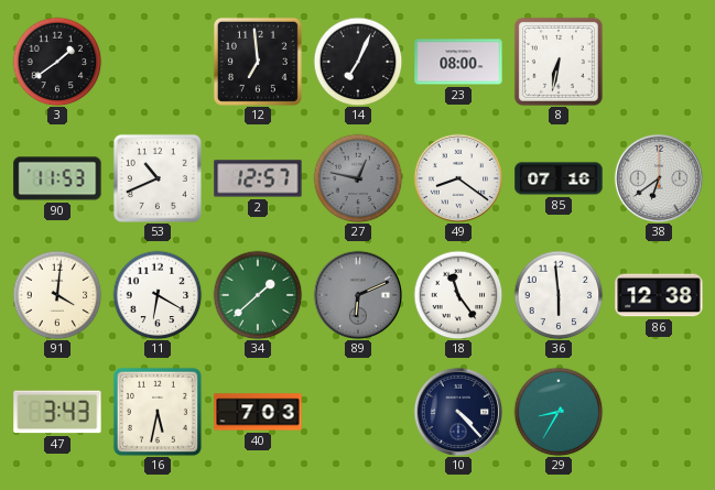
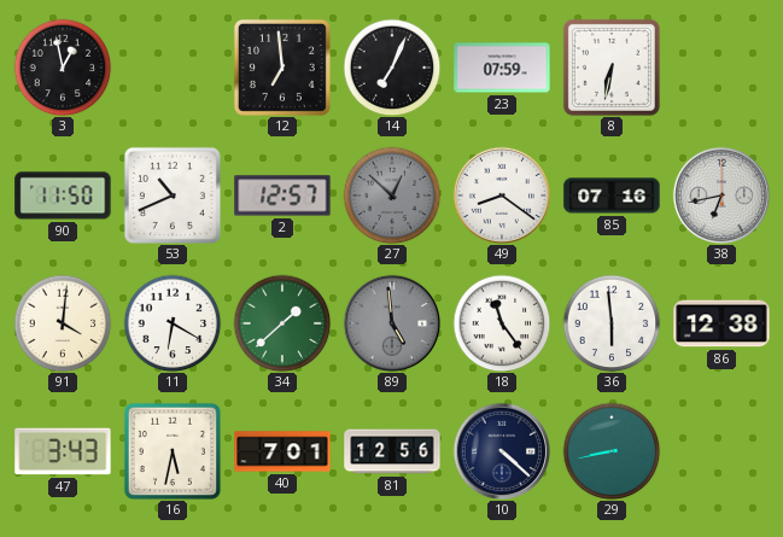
3: 1:39 -> 12:58 (63, 68)
23: 08:00 -> 07:59 (502, 68)
90: 11:53 -> 11:50 (63, 195)
27: 12:47 -> 12:52 (392, 195)
38: 6:39 -> 6:43 (720, 194)
89: 6:11 -> 4:59 (391, 322)
40: 7:03 -> 7:01 (282, 451)
81: none -> 12:56 (392, 451)
10: 4:23 -> 4:22 (501, 450)
29: 8:35 -> 8:43 (612, 451)
